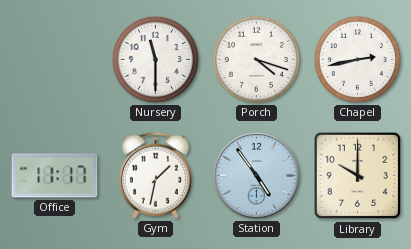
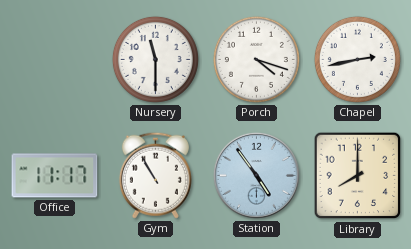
Gym: 1:32 -> 10:55 (155, 175)
Library: 10:00 -> 8:00 (358, 176)
